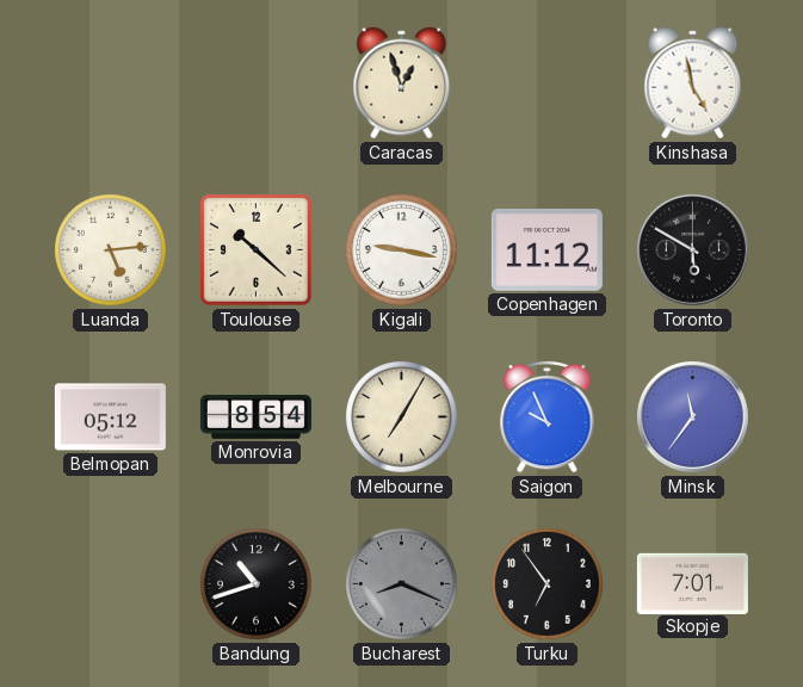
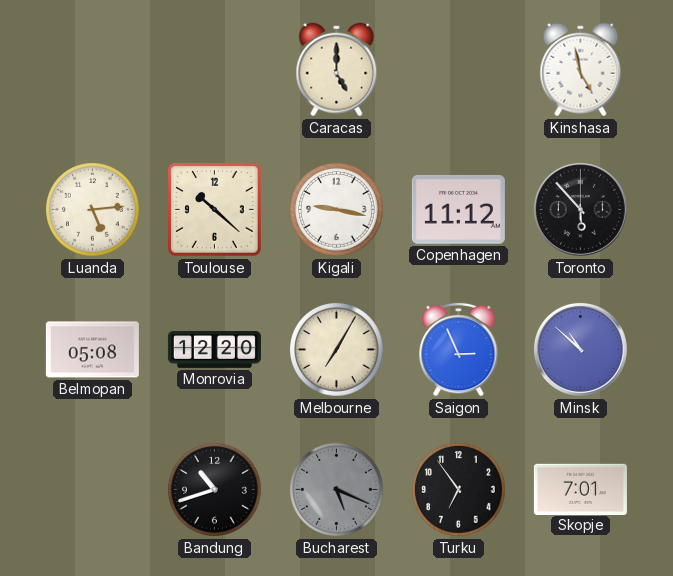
Caracas: 12:57 -> 5:00 (337, 70)
Toronto: 5:50 -> 5:53 (580, 209)
Belmopan: 05:12 -> 05:08 (92, 350)
Monrovia: 8:54 -> 12:20 (214, 350)
Saigon: 9:56 -> 2:56 (459, 349)
Minsk: 11:36 -> 10:52 (580, 349)
Bucharest: 8:19 -> 5:19 (337, 490)
